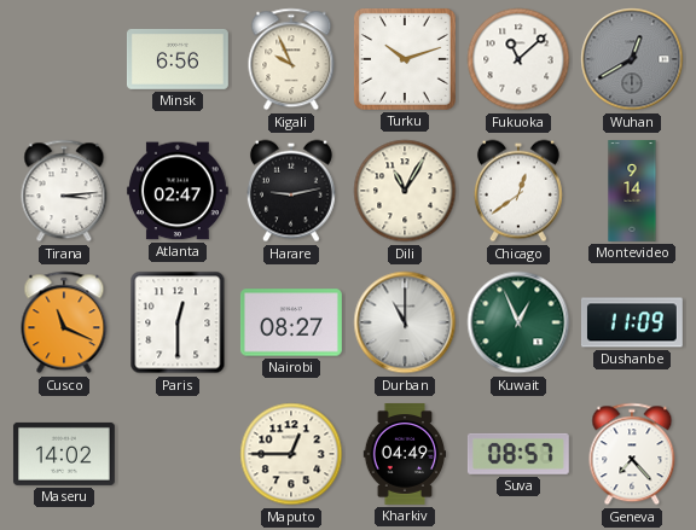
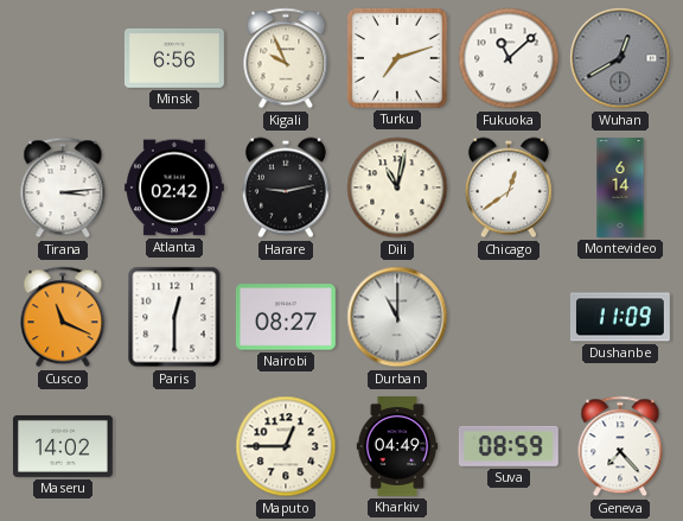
Turku: 10:12 -> 7:12 (397, 58)
Atlanta: 02:47 -> 02:42 (174, 188)
Dili: 11:05 -> 11:02 (397, 188)
Montevideo: 9:14 -> 6:14 (620, 189)
Kuwait: 12:56 -> none (518, 322)
Suva: 08:57 -> 08:59 (509, 446)
